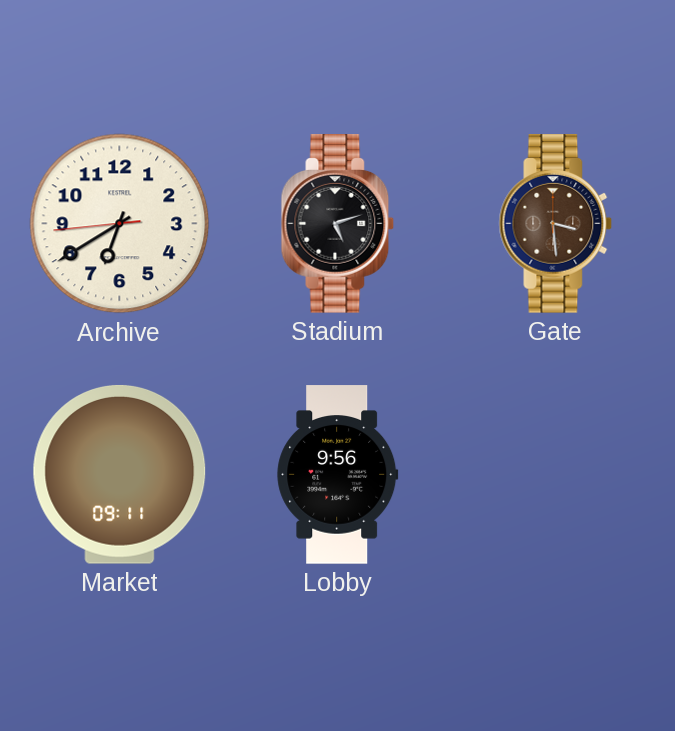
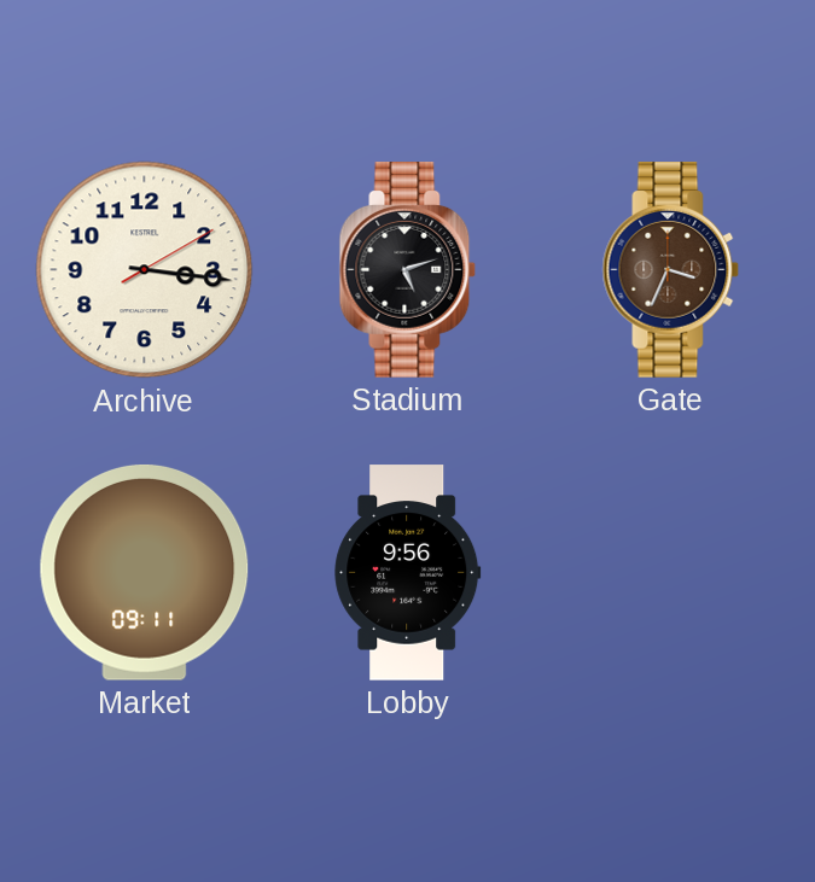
Archive: 6:39 -> 3:16 (145, 270)
Gate: 3:29 -> 3:34 (671, 270)
